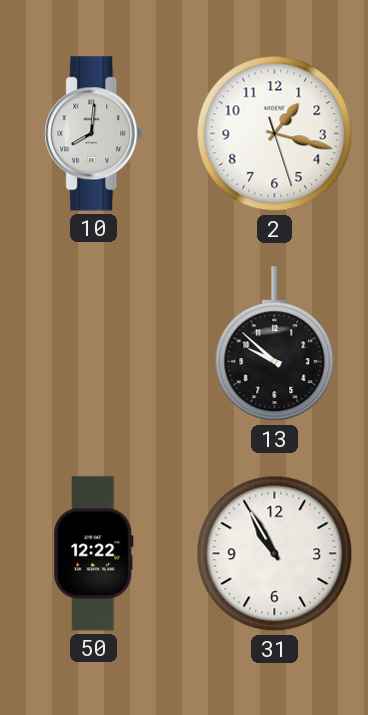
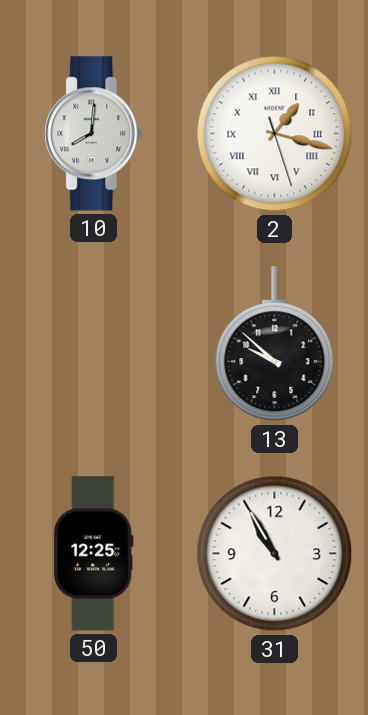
2 numerals: Arabic -> Roman (275, 134)
50: 12:22 -> 12:25 (94, 554)
